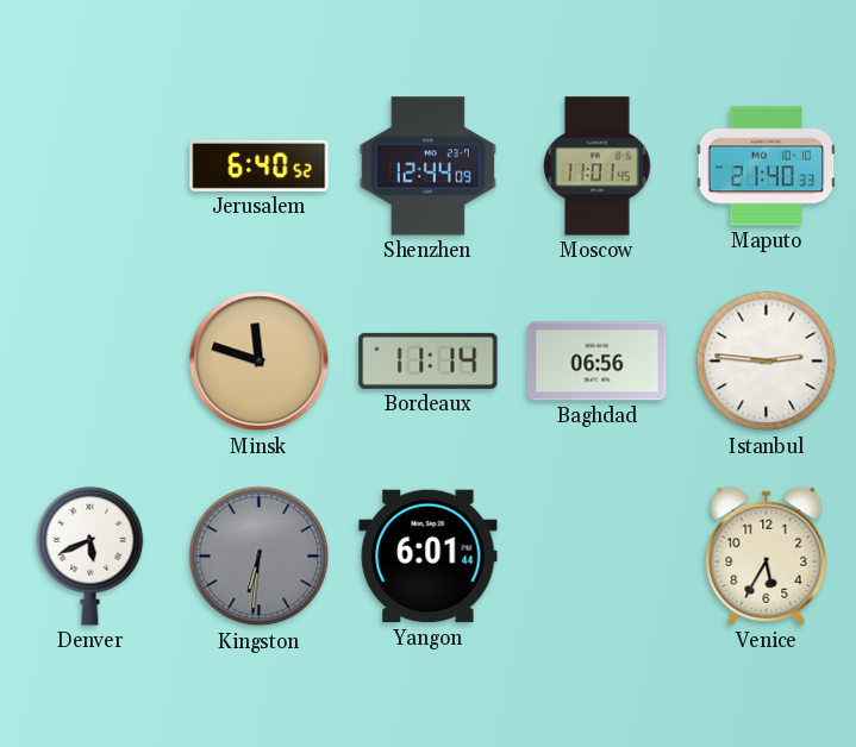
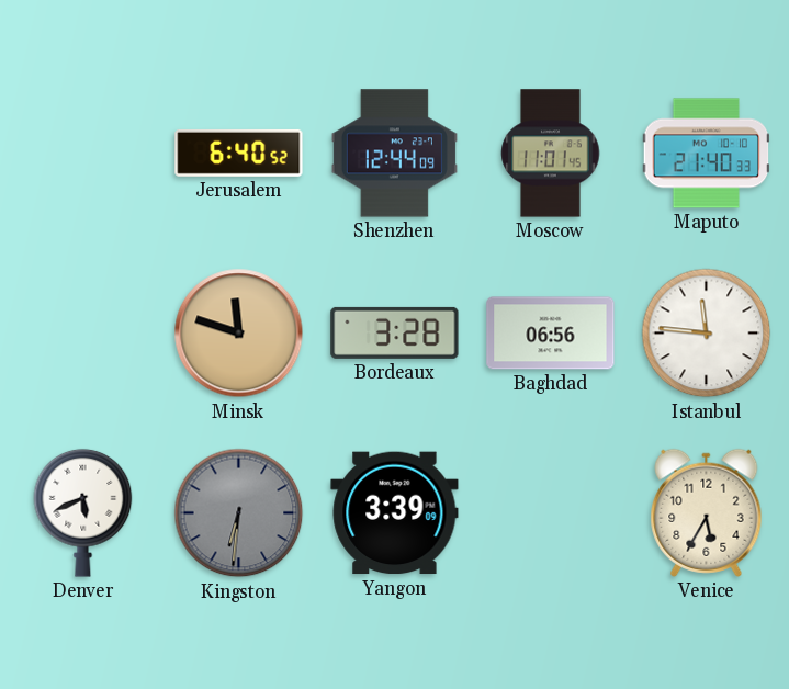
Bordeaux: 11:14 -> 3:28 (395, 332)
Istanbul: 2:46 -> 11:46 (707, 334)
Yangon: 6:01 -> 3:39 (395, 513)
